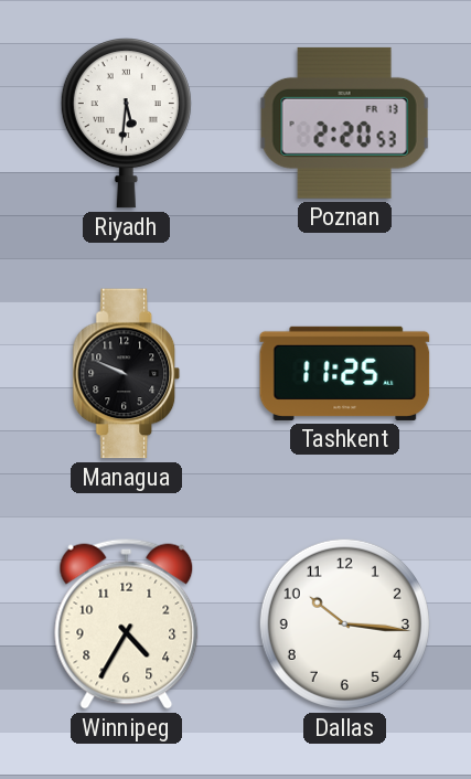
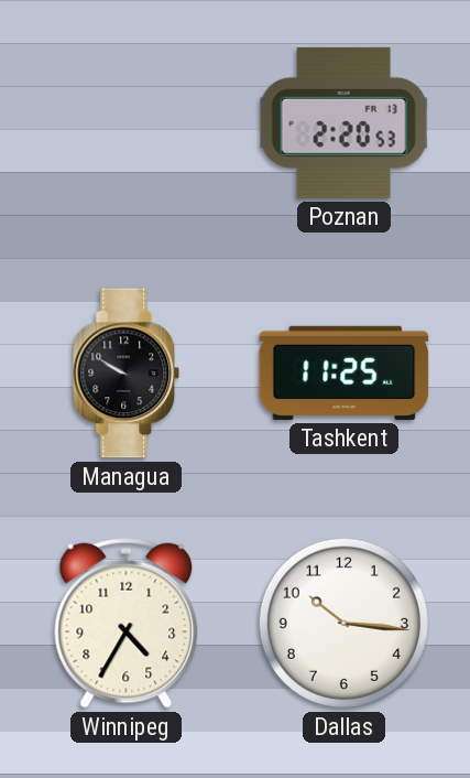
Riyadh: 5:31 -> none (126, 124)
Managua: 9:49 -> 9:50 (127, 374)
